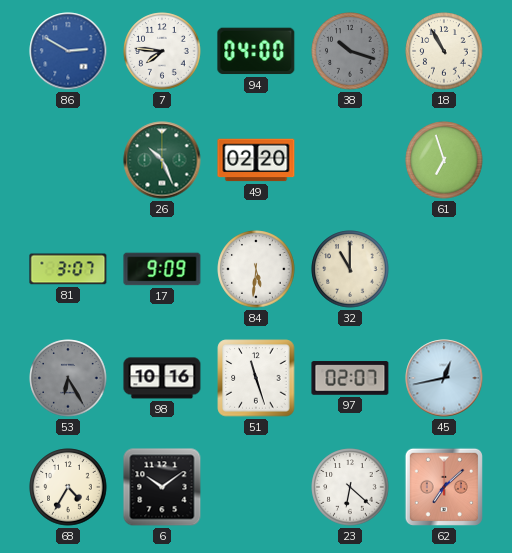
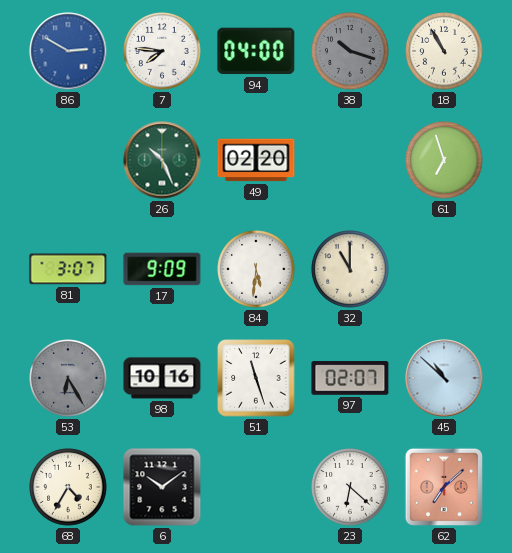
45: 12:43 -> 10:52 (444, 378)
